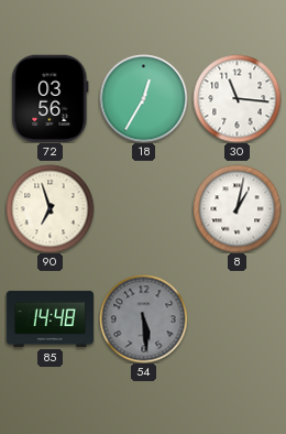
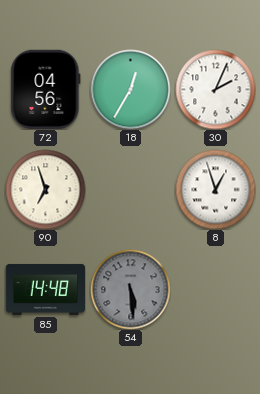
72: 03:56 -> 04:56 (46, 89)
30: 11:16 -> 2:04 (215, 89)
8: 1:02 -> 12:57 (215, 189)
